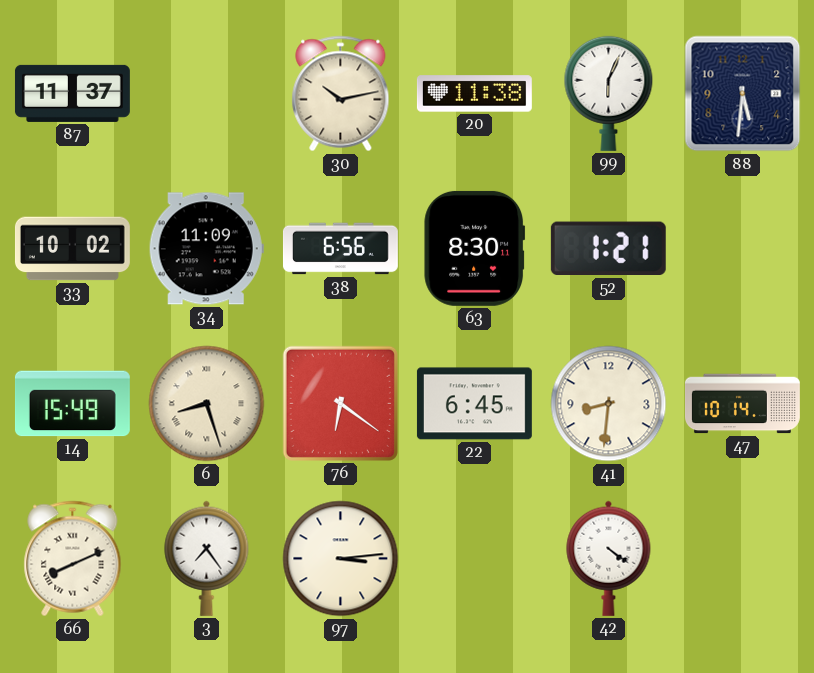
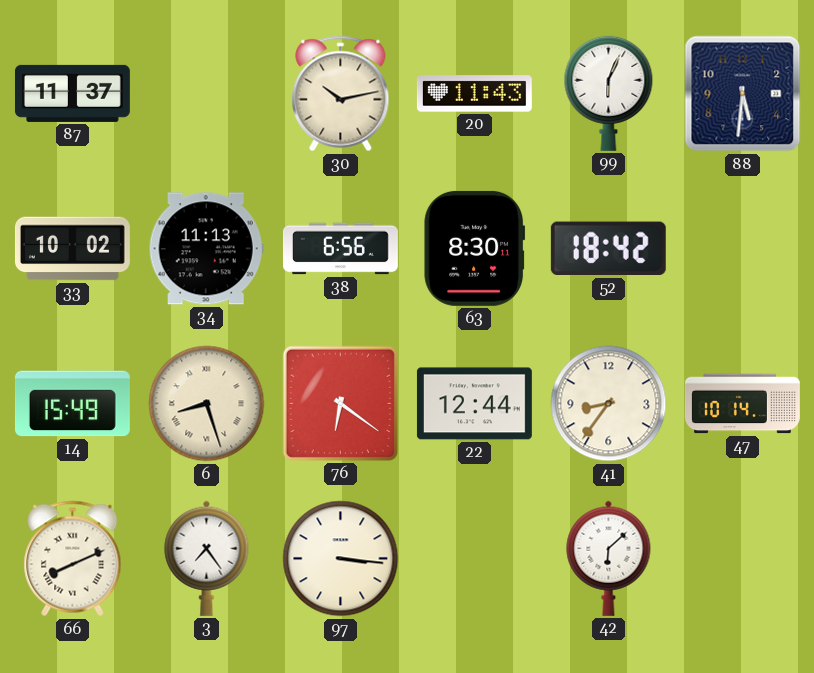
20: 11:38 -> 11:43 (474, 94)
34: 11:09 -> 11:13 (206, 249)
52: 1:21 -> 18:42 (608, 249)
22: 6:45 -> 12:44 (474, 404)
41: 8:31 -> 8:36 (609, 404)
97: 3:14 -> 3:16 (341, 559)
42: 4:21 -> 6:08 (609, 558)
